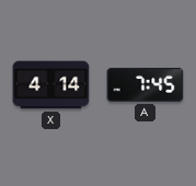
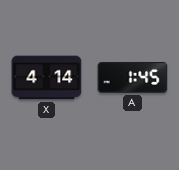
A: 7:45 -> 1:45 (133, 77)
